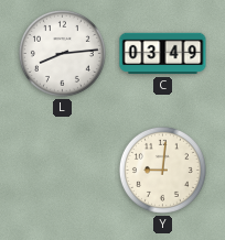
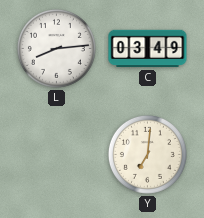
Y: 9:01 -> 7:01 (147, 154)
